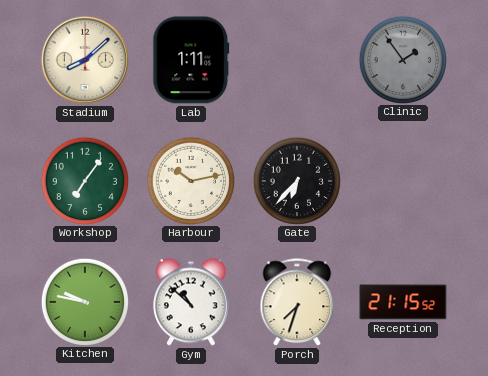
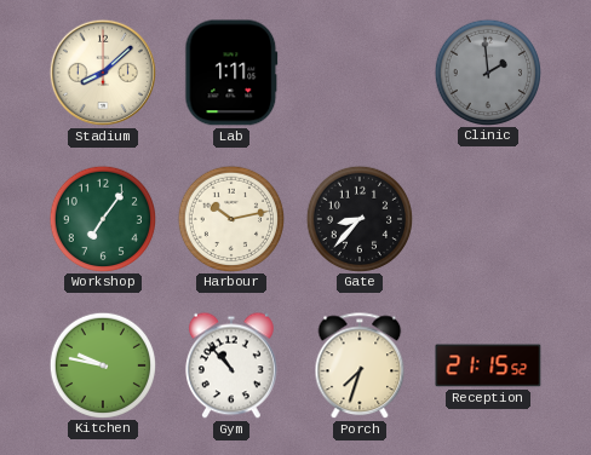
Clinic: 1:54 -> 1:59 (487, 71)
Gate: 6:37 -> 8:37 (358, 218)
Gym: 10:52 -> 10:53 (233, 365)
